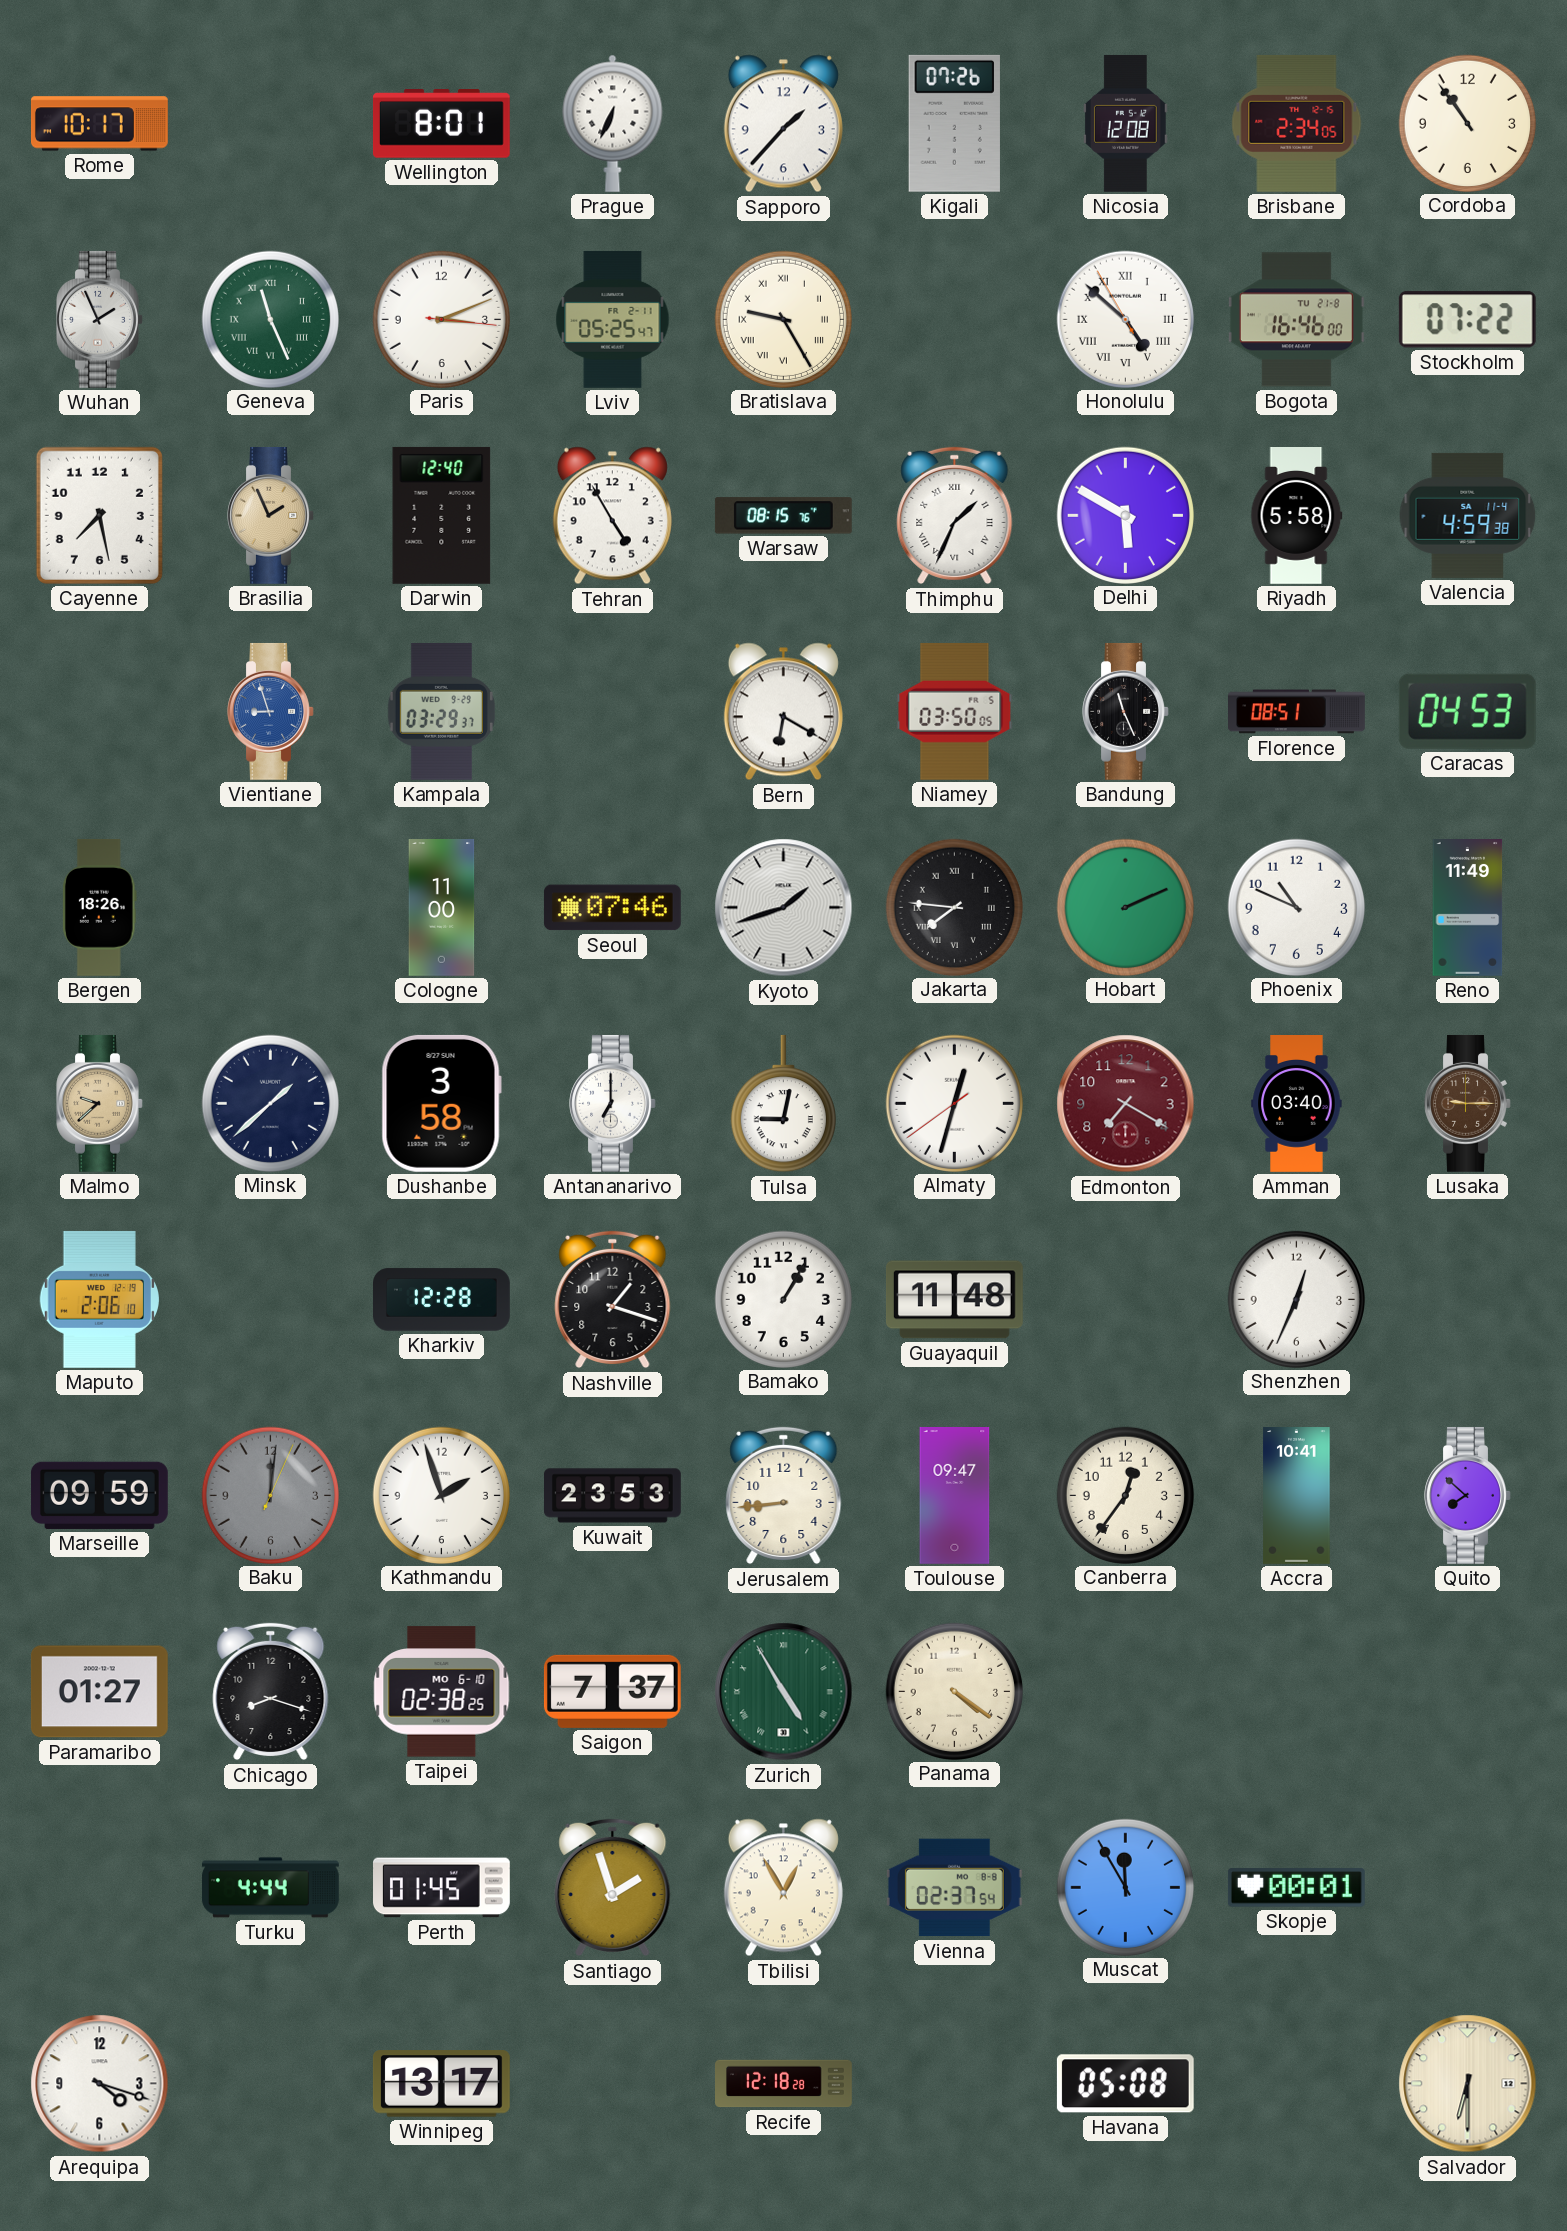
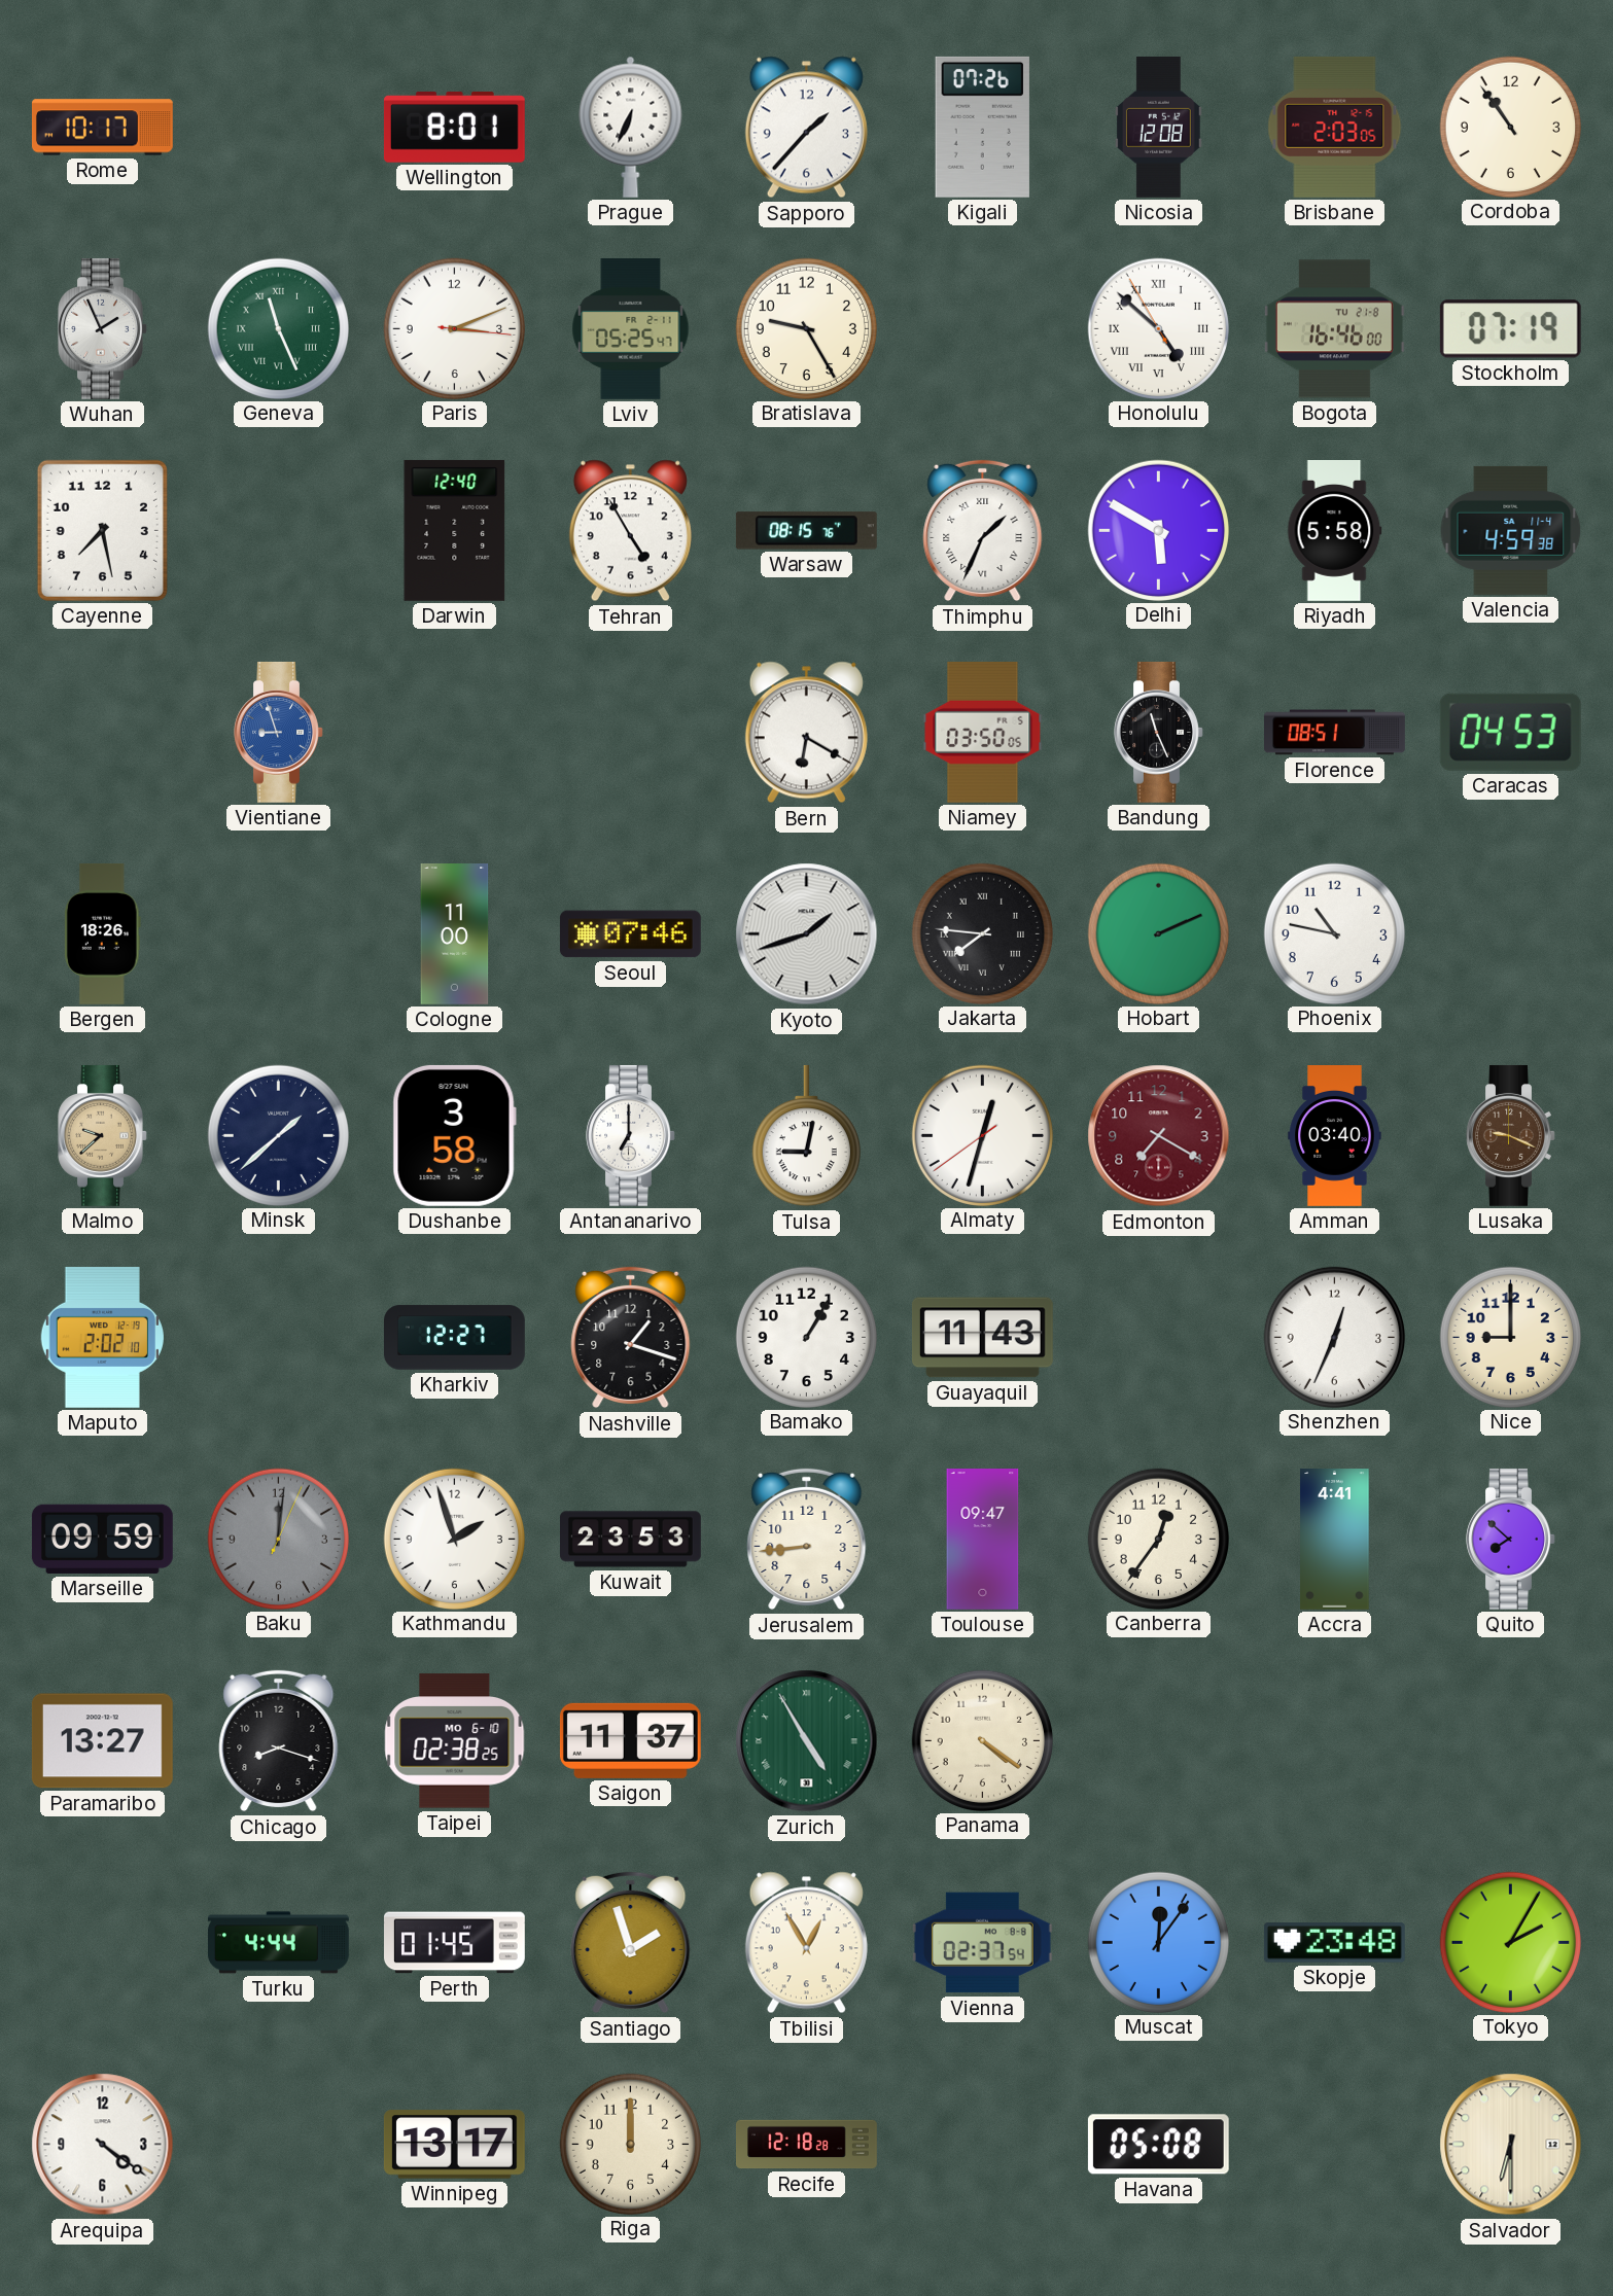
Brisbane: 2:34 -> 2:03 (1335, 127)
Bratislava numerals: Roman -> Arabic (806, 328)
Stockholm: 07:22 -> 07:19 (1510, 329)
Brasilia: 1:56 -> none (271, 515)
Kampala: 03:29 -> none (441, 711)
Phoenix: 10:49 -> 10:47 (1334, 933)
Reno: 11:49 -> none (1468, 908)
Lusaka: 9:15 -> 9:19 (1511, 1135)
Maputo: 2:06 -> 2:02 (102, 1337)
Kharkiv: 12:28 -> 12:27 (455, 1338)
Guayaquil: 11:48 -> 11:43 (982, 1338)
Nice: none -> 9:00 (1510, 1337)
Accra: 10:41 -> 4:41 (1335, 1540)
Paramaribo: 01:27 -> 13:27 (102, 1741)
Saigon: 7:37 -> 11:37 (630, 1740)
Muscat: 11:55 -> 12:06 (1158, 1942)
Skopje: 00:01 -> 23:48 (1334, 1943)
Tokyo: none -> 2:05 (1510, 1942)
Arequipa: 4:18 -> 4:21 (103, 2145)
Riga: none -> 12:00 (630, 2144)
